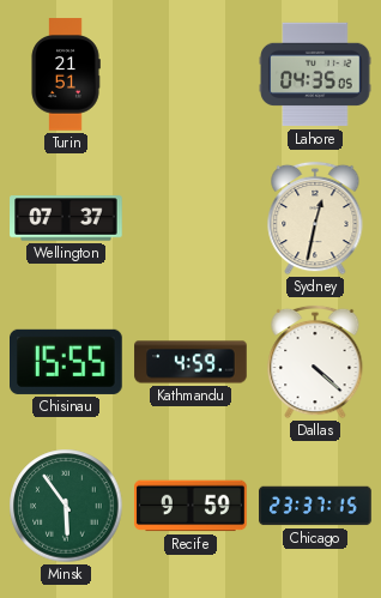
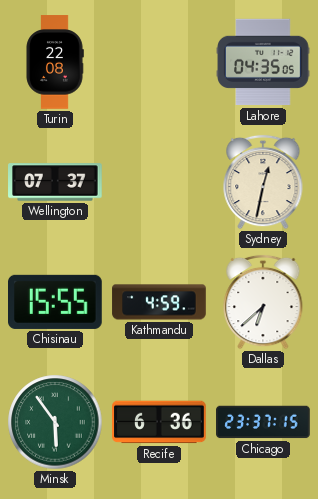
Turin: 21:51 -> 22:08 (55, 62)
Dallas: 4:22 -> 6:38 (263, 302)
Recife: 9:59 -> 6:36 (159, 422)
